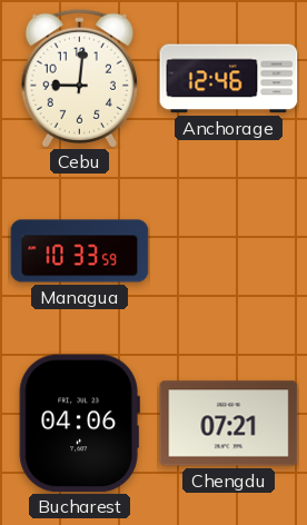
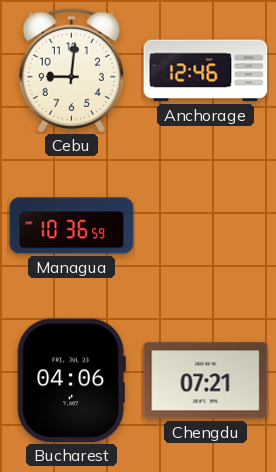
Managua: 10:33 -> 10:36 (72, 226)
